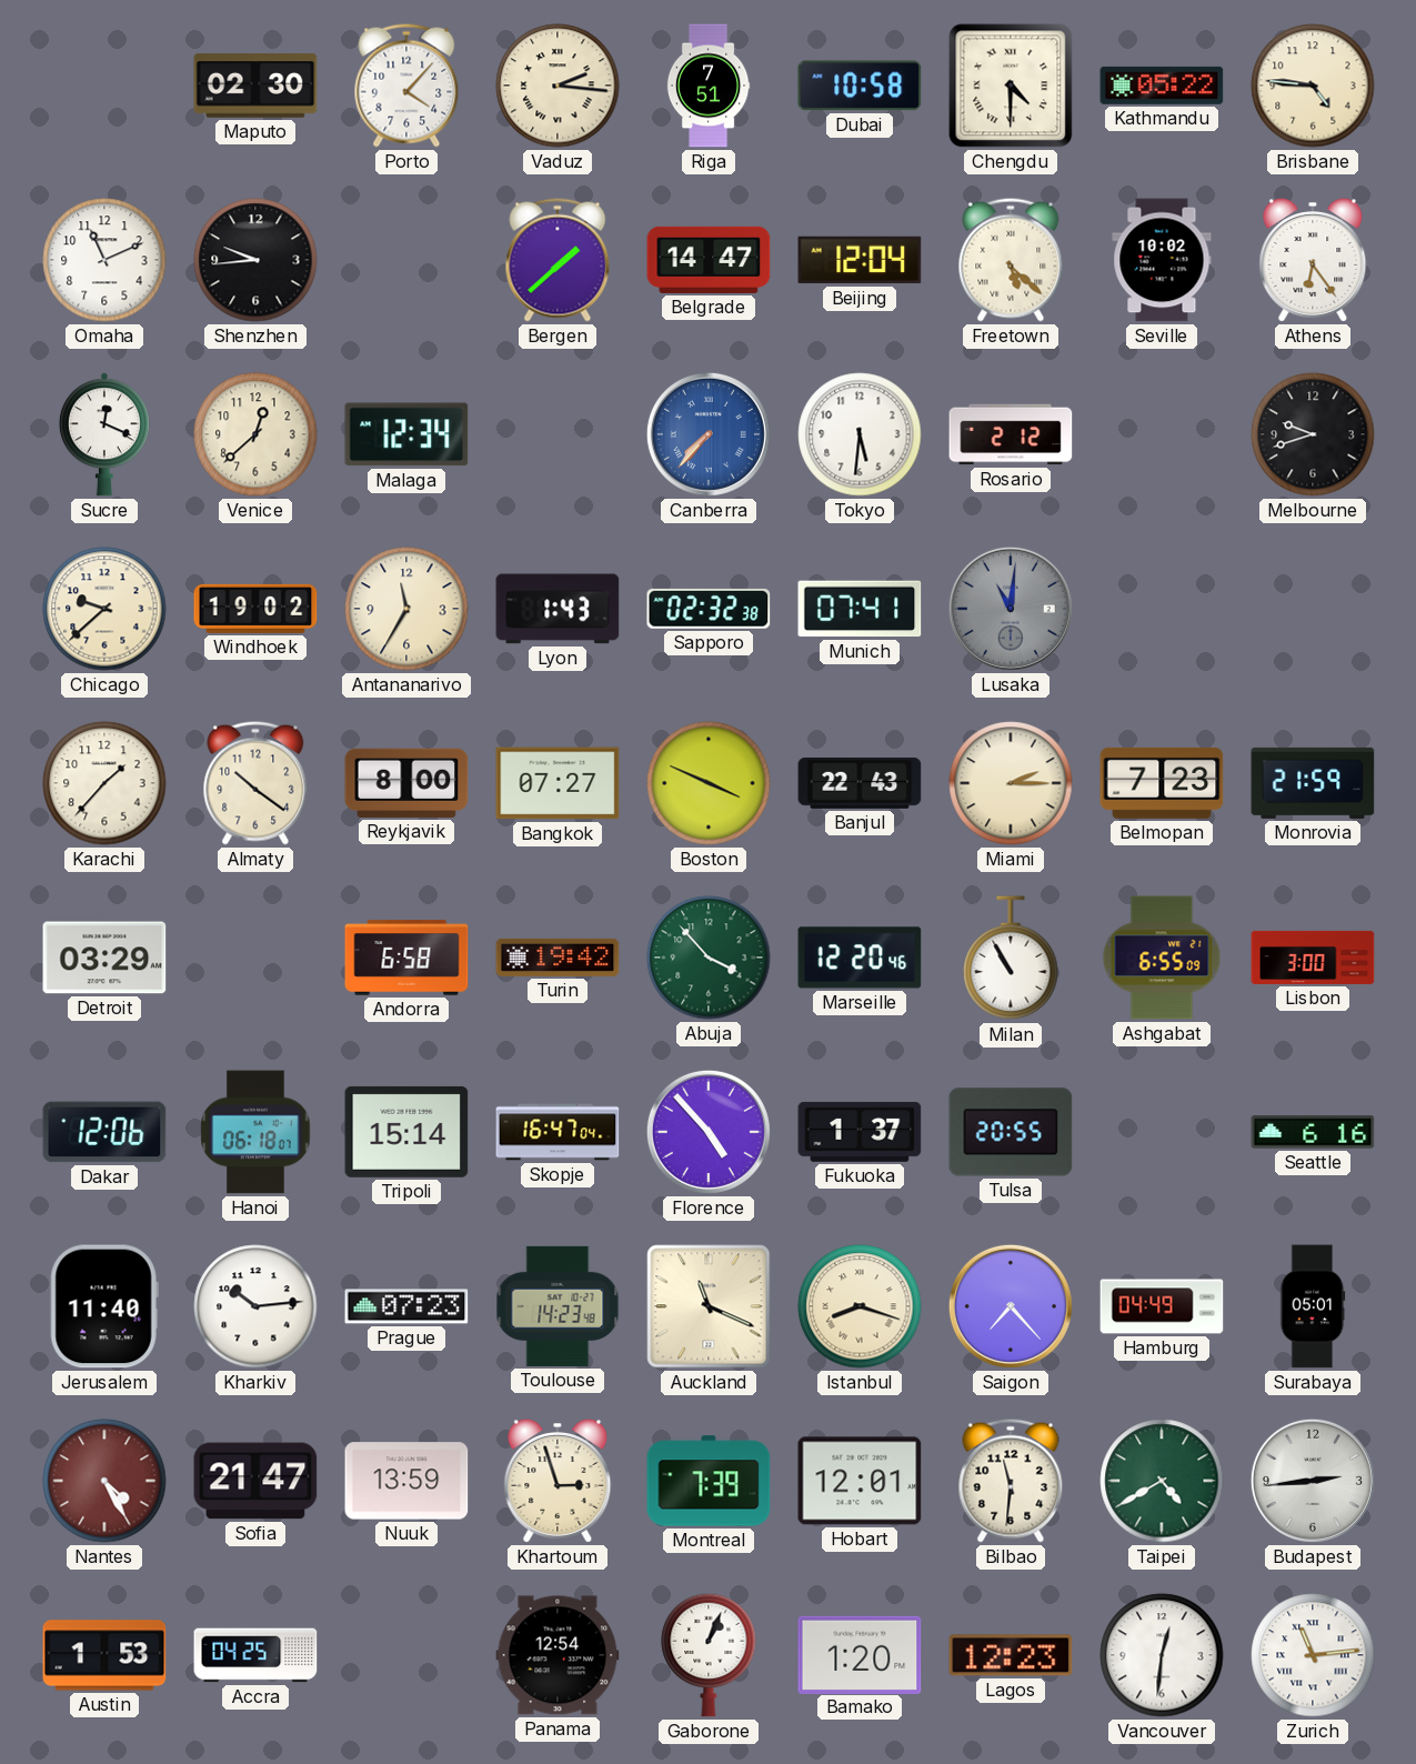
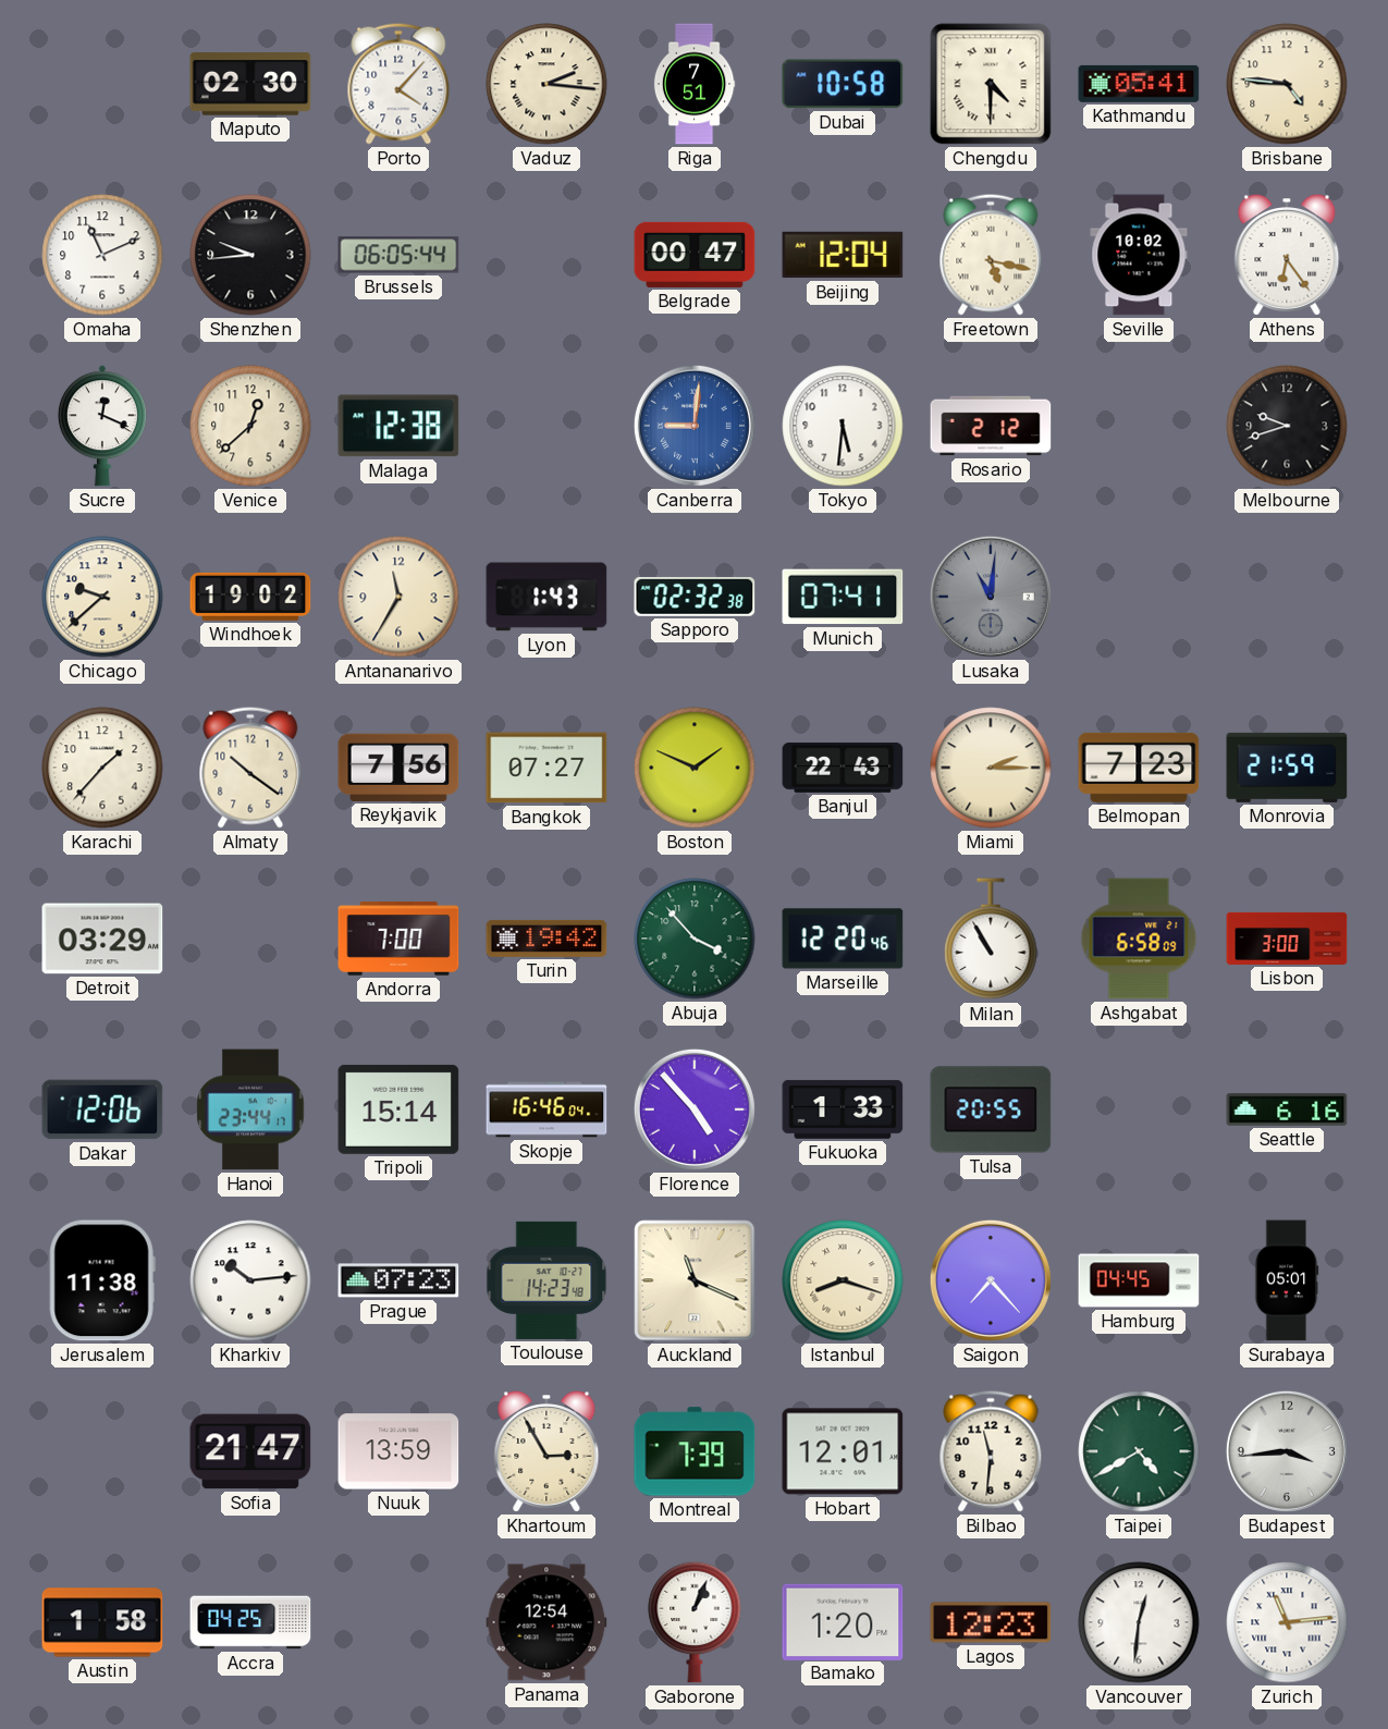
Kathmandu: 05:22 -> 05:41 (1139, 84)
Brussels: none -> 06:05 (398, 255)
Bergen: 1:38 -> none (558, 260)
Belgrade: 14:47 -> 00:47 (695, 255)
Freetown: 5:22 -> 5:17 (991, 255)
Malaga: 12:34 -> 12:38 (398, 426)
Canberra: 7:37 -> 9:01 (695, 426)
Reykjavik: 8:00 -> 7:56 (398, 768)
Boston: 3:49 -> 1:49 (695, 768)
Andorra: 6:58 -> 7:00 (398, 939)
Ashgabat: 6:55 -> 6:58 (1139, 939)
Hanoi: 06:18 -> 23:44 (250, 1109)
Skopje: 16:47 -> 16:46 (546, 1109)
Fukuoka: 1:37 -> 1:33 (843, 1109)
Jerusalem: 11:40 -> 11:38 (102, 1280)
Hamburg: 04:49 -> 04:45 (1139, 1280)
Nantes: 4:25 -> none (104, 1481)
Khartoum: 2:57 -> 2:55 (546, 1451)
Budapest: 2:44 -> 3:44 (1287, 1451)
Austin: 1:53 -> 1:58 (102, 1622)
